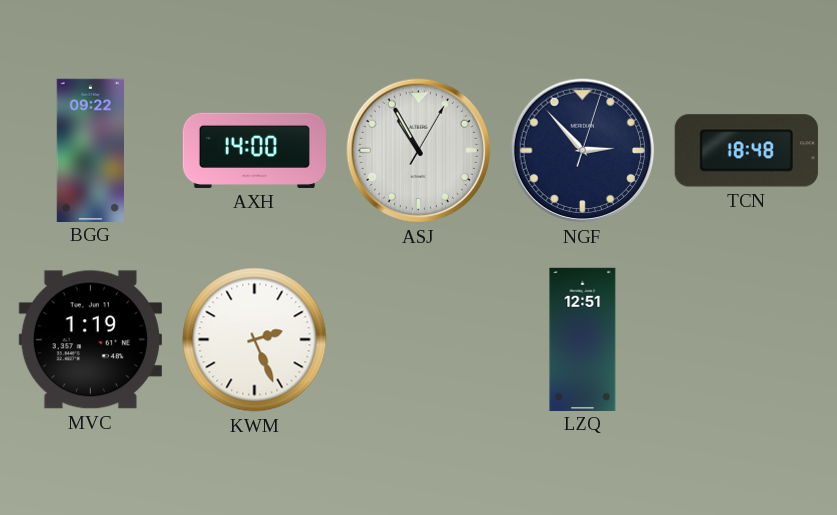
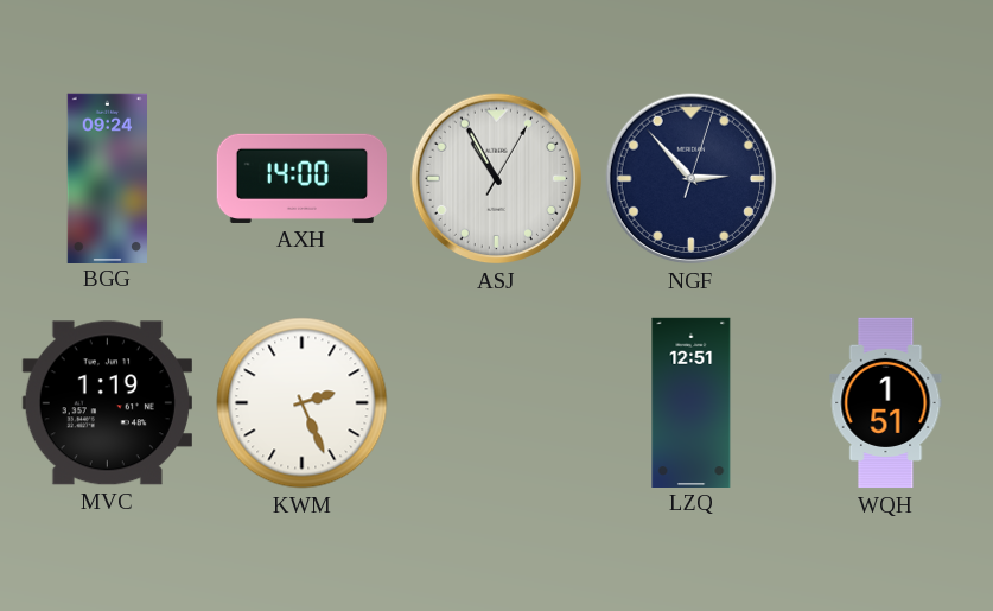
BGG: 09:22 -> 09:24 (108, 178)
TCN: 18:48 -> none (746, 151)
WQH: none -> 1:51 (886, 403)
